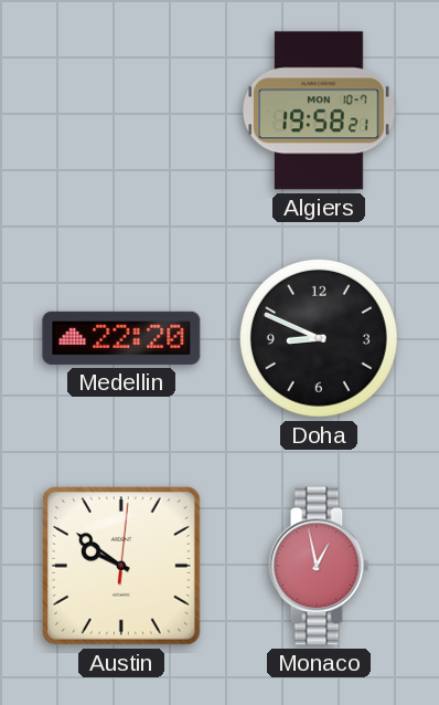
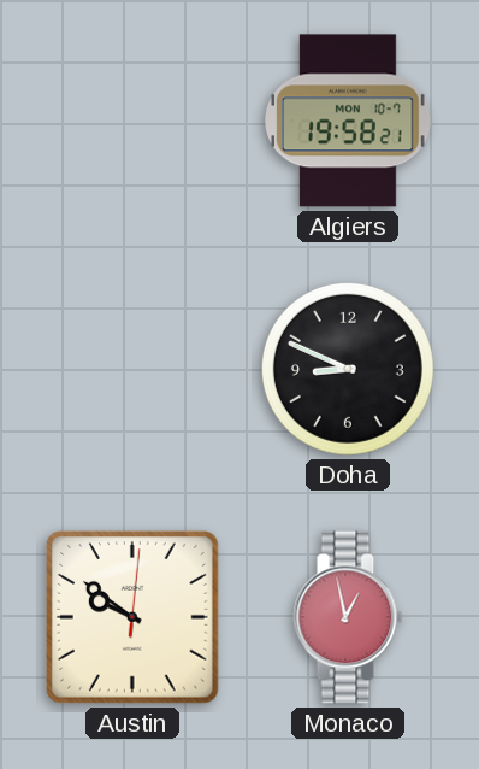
Medellin: 22:20 -> none (121, 338)
